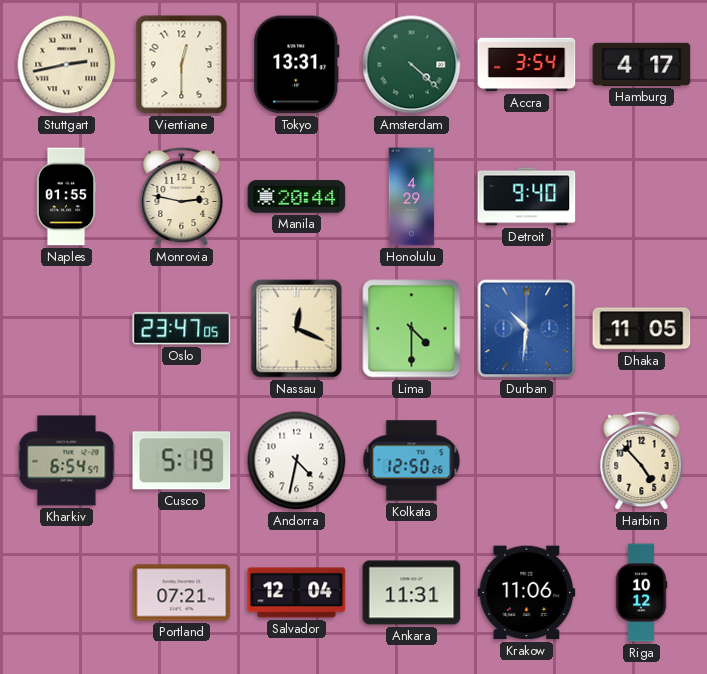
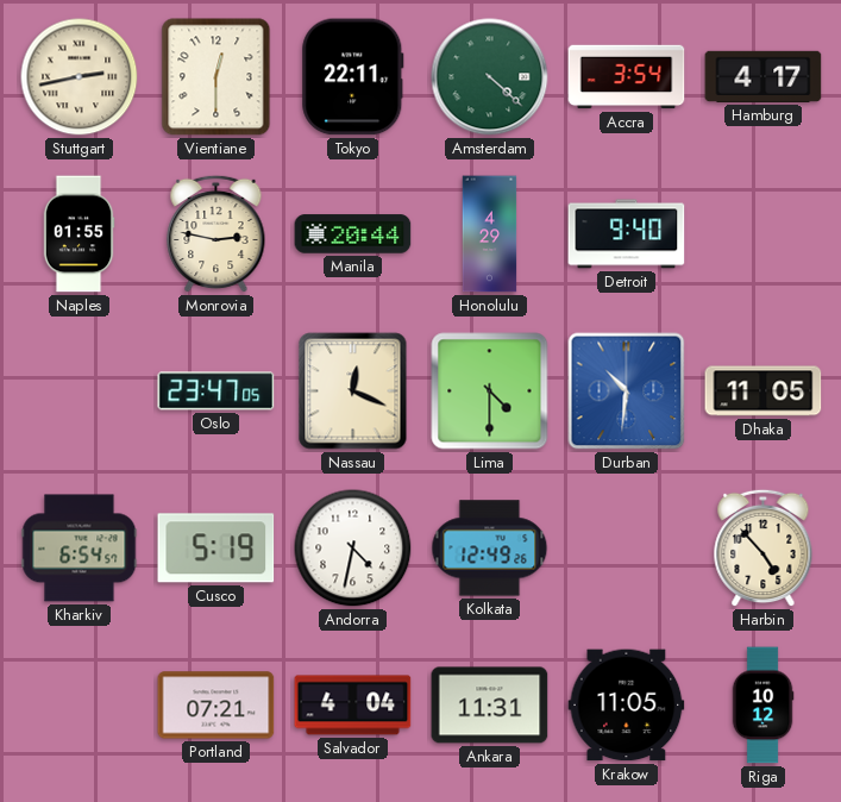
Tokyo: 13:31 -> 22:11 (353, 77)
Kolkata: 12:50 -> 12:49 (490, 549)
Salvador: 12:04 -> 4:04 (353, 706)
Krakow: 11:06 -> 11:05 (627, 706)
